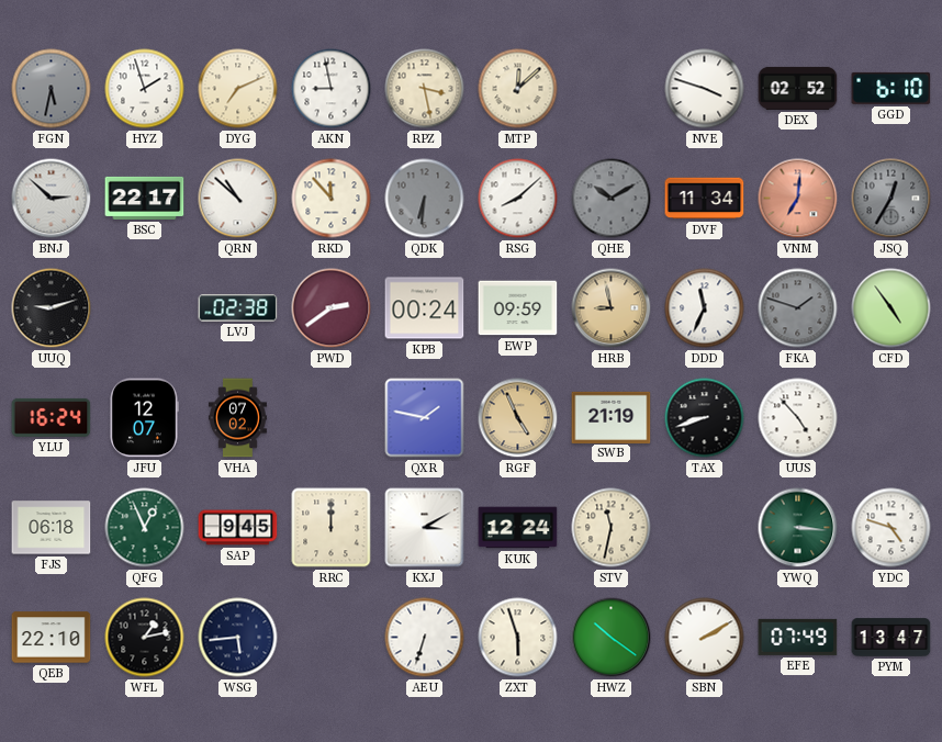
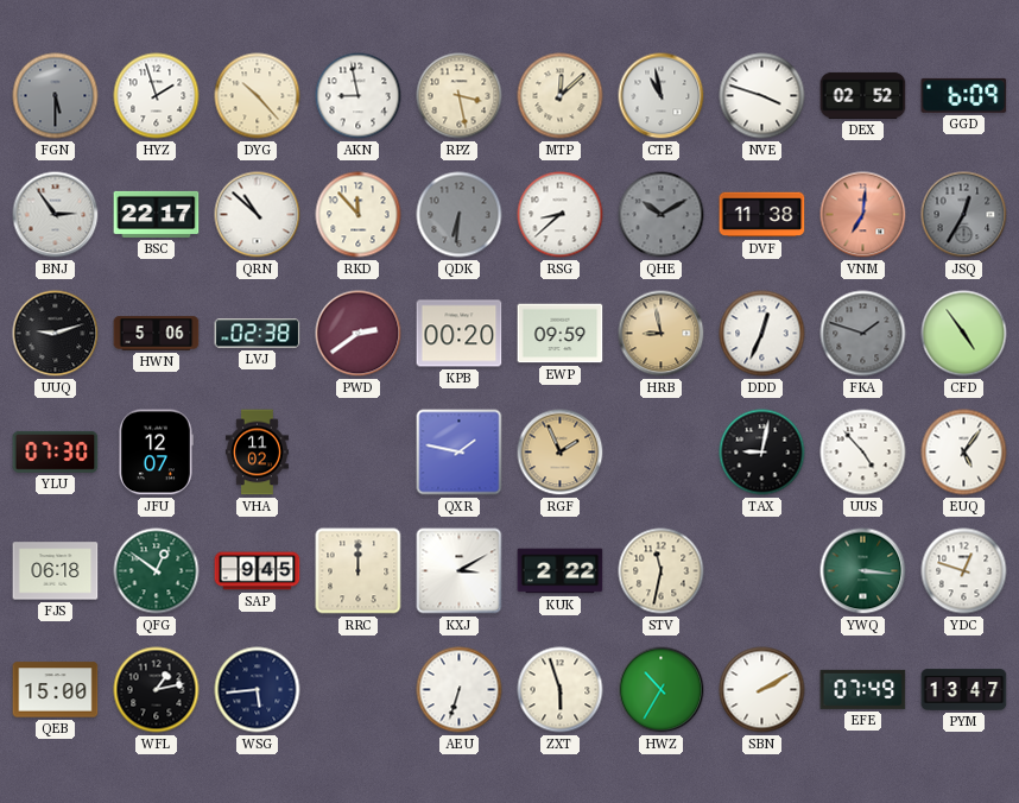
FGN: 5:32 -> 5:30 (56, 96)
DYG: 7:11 -> 10:23 (258, 96)
CTE: none -> 10:58 (662, 96)
GGD: 6:10 -> 6:09 (964, 95)
BNJ: 2:52 -> 2:54 (56, 215)
RSG: 8:08 -> 8:38 (561, 215)
DVF: 11:34 -> 11:38 (762, 215)
HWN: none -> 5:06 (157, 334)
KPB: 00:24 -> 00:20 (460, 334)
DDD: 11:34 -> 12:34 (762, 334)
YLU: 16:24 -> 07:30 (56, 451)
VHA: 07:02 -> 11:02 (257, 453)
RGF: 4:56 -> 1:56 (561, 453)
SWB: 21:19 -> none (612, 417)
TAX: 8:42 -> 9:02 (762, 453)
EUQ: none -> 5:06 (964, 453)
QFG: 12:56 -> 12:51 (157, 571)
KUK: 12:24 -> 2:22 (561, 571)
YDC: 4:48 -> 12:48 (964, 571)
QEB: 22:10 -> 15:00 (56, 690)
HWZ: 10:21 -> 10:35 (662, 690)
